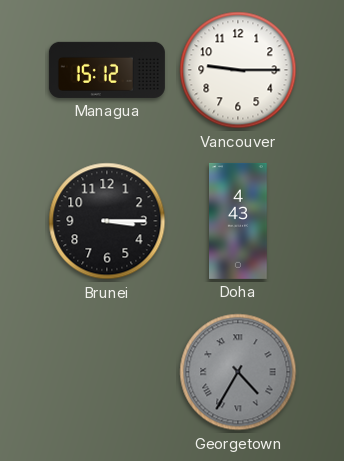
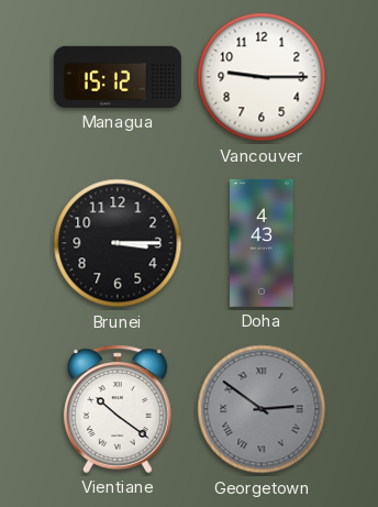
Vientiane: none -> 10:21 (118, 409)
Georgetown: 4:35 -> 2:51 (262, 409)
